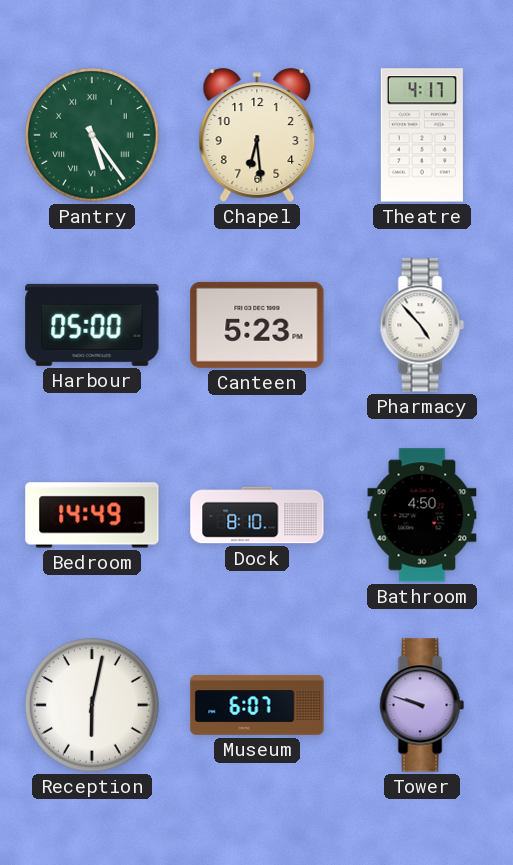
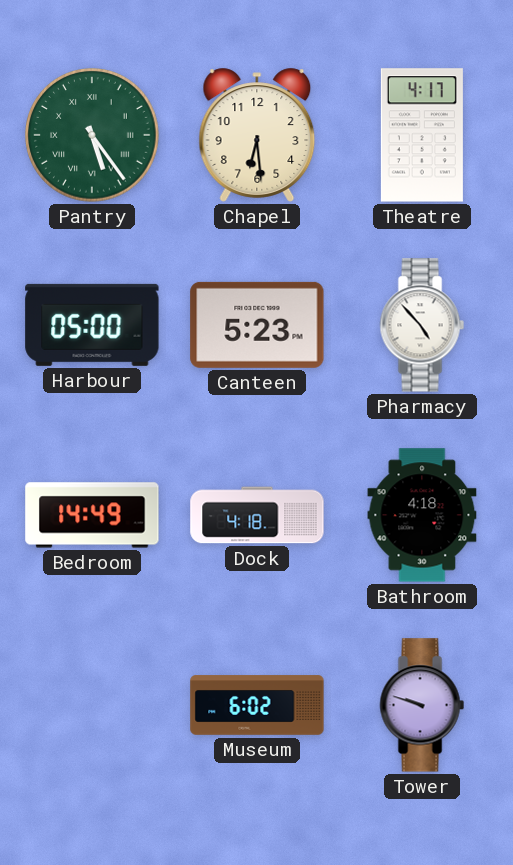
Dock: 8:10 -> 4:18 (257, 515)
Bathroom: 4:50 -> 4:18 (422, 515)
Reception: 6:02 -> none (92, 705)
Museum: 6:07 -> 6:02 (257, 705)
